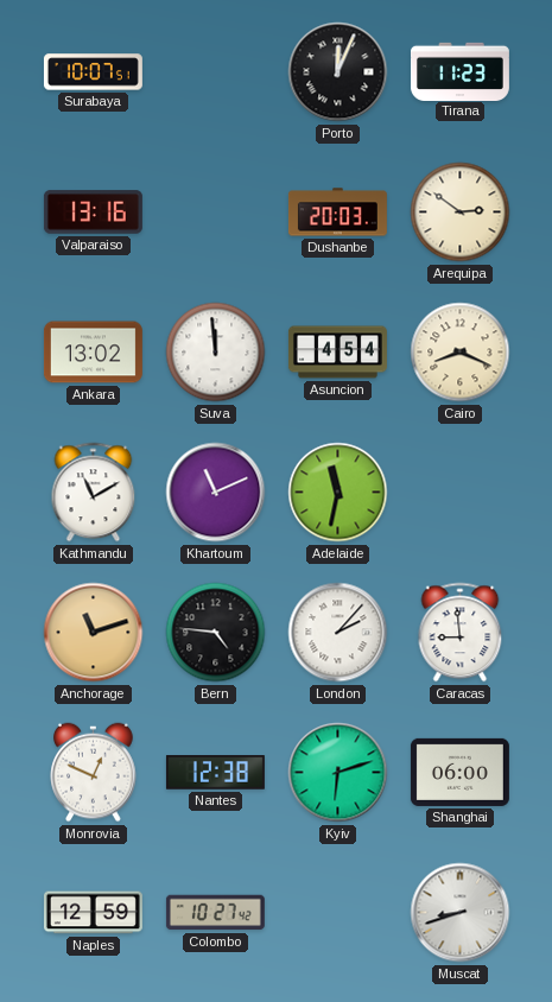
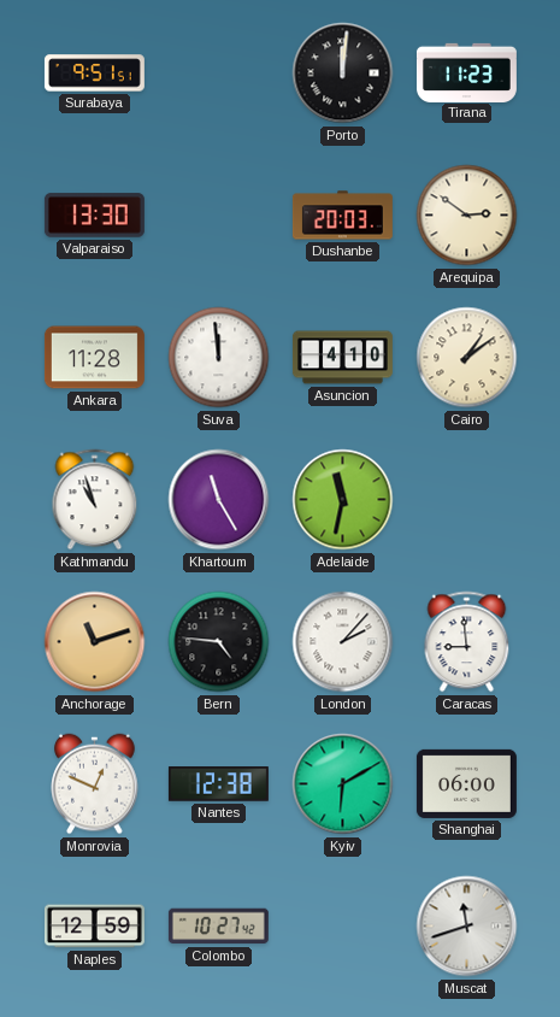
Surabaya: 10:07 -> 9:51 (94, 74)
Porto: 12:04 -> 12:01 (343, 74)
Valparaiso: 13:16 -> 13:30 (94, 216)
Ankara: 13:02 -> 11:28 (94, 358)
Asuncion: 4:54 -> 4:10 (342, 358)
Cairo: 8:19 -> 1:09 (467, 358)
Kathmandu: 11:10 -> 10:57 (95, 500)
Khartoum: 11:11 -> 11:25 (219, 500)
Kyiv: 6:12 -> 6:10 (343, 784)
Muscat: 8:42 -> 11:42 (467, 927)
